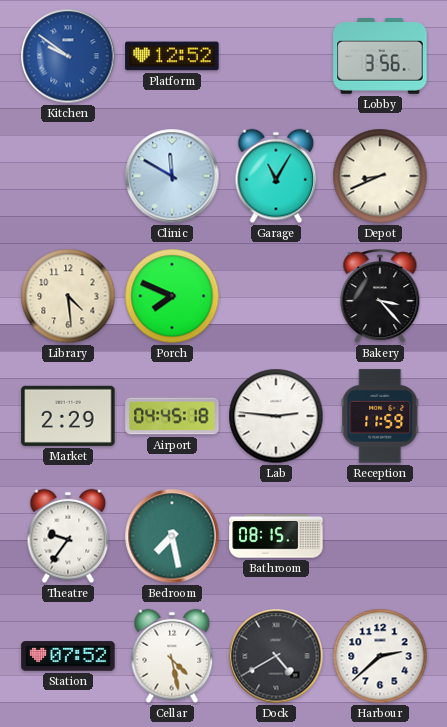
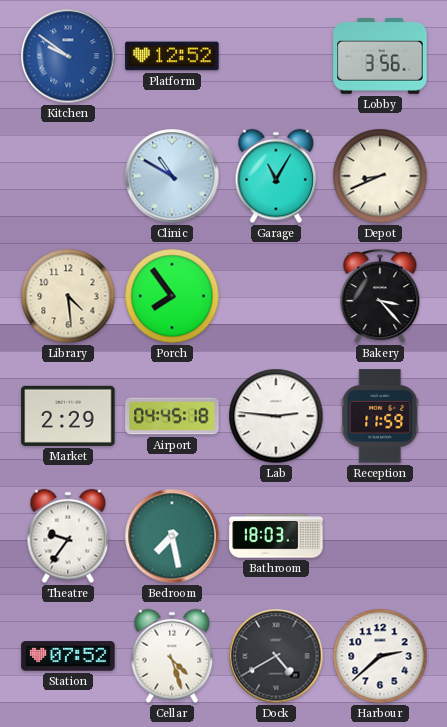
Clinic: 11:50 -> 10:50 (172, 176)
Porch: 7:49 -> 7:54 (172, 296)
Bathroom: 08:15 -> 18:03 (276, 536)
Cellar: 4:28 -> 4:27 (172, 656)
